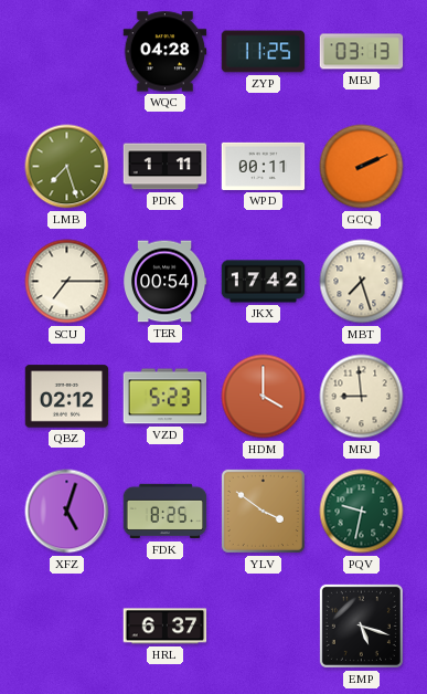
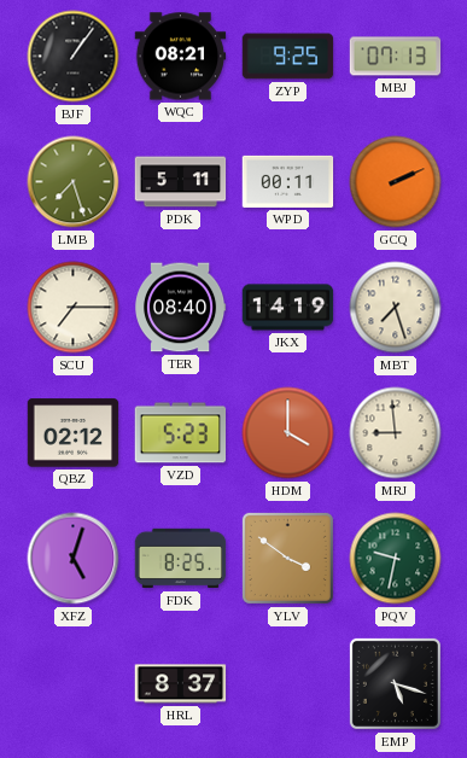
BJF: none -> 1:06 (74, 57)
WQC: 04:28 -> 08:21 (181, 57)
ZYP: 11:25 -> 9:25 (288, 57)
MBJ: 03:13 -> 07:13 (396, 57)
PDK: 1:11 -> 5:11 (181, 182)
TER: 00:54 -> 08:40 (181, 308)
JKX: 17:42 -> 14:19 (288, 308)
HRL: 6:37 -> 8:37 (181, 684)
